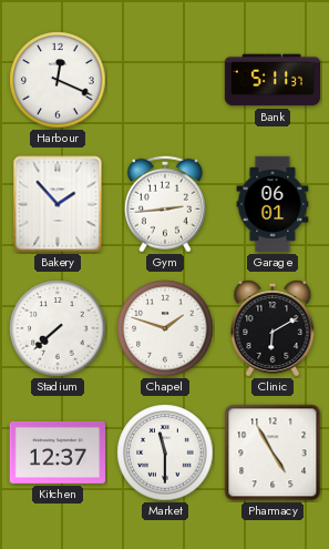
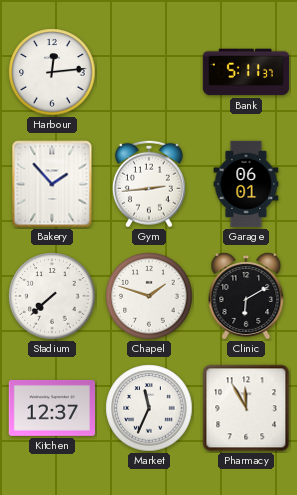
Harbour: 12:19 -> 12:14 (52, 72)
Market: 11:30 -> 11:34 (149, 408)
Pharmacy: 4:55 -> 11:55 (246, 408)
